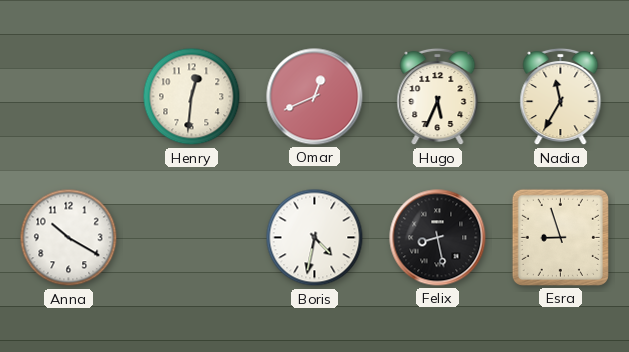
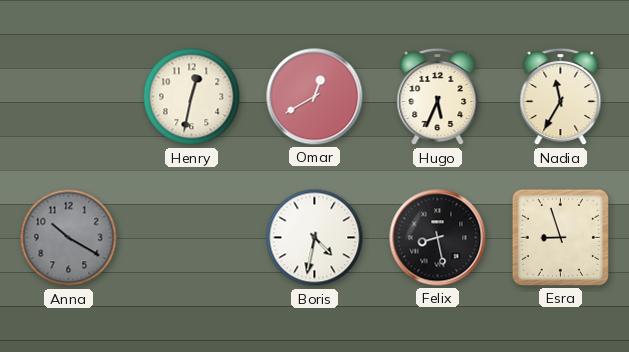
Henry: 12:31 -> 12:32 (192, 97)
Omar: 12:41 -> 12:40 (315, 97)
Anna dial: white -> grey (69, 238)
